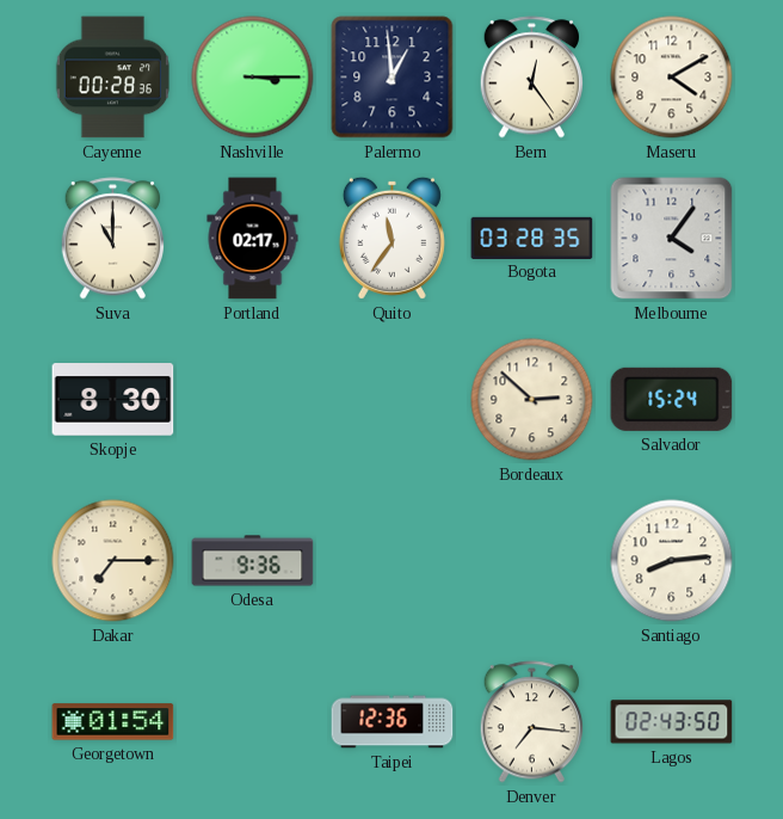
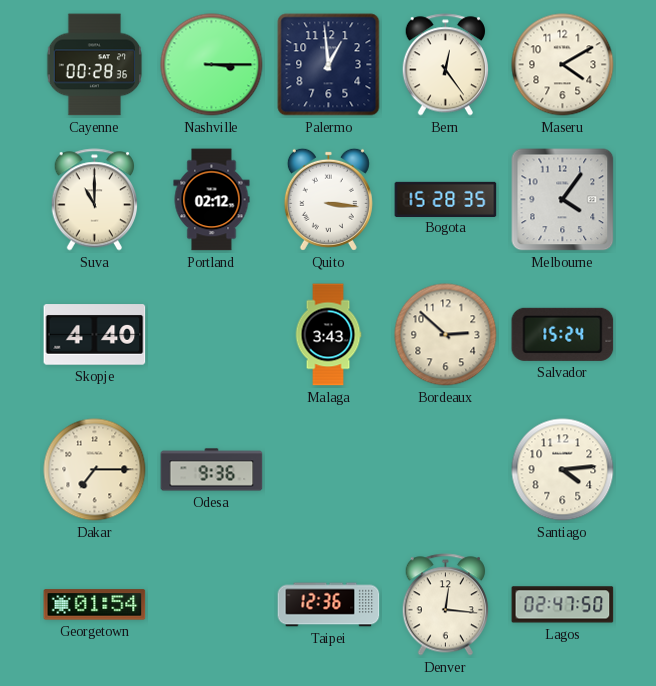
Portland: 02:17 -> 02:12 (212, 200)
Quito: 11:36 -> 3:16 (328, 199)
Bogota: 03:28 -> 15:28 (446, 199)
Skopje: 8:30 -> 4:40 (95, 335)
Malaga: none -> 3:43 (328, 335)
Santiago: 8:14 -> 4:14 (563, 470)
Denver: 7:16 -> 12:16 (445, 605)
Lagos: 02:43 -> 02:47 (563, 605)
